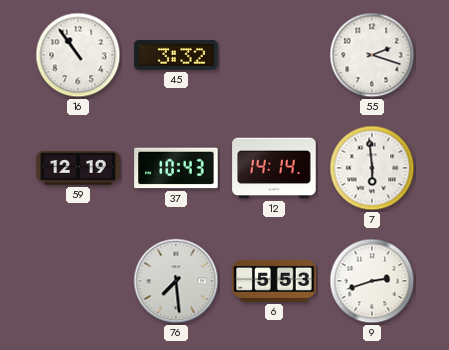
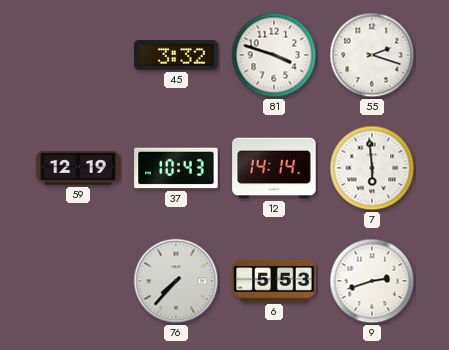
16: 10:54 -> none (78, 55)
81: none -> 3:48 (274, 55)
76: 7:29 -> 7:37 (176, 281)
